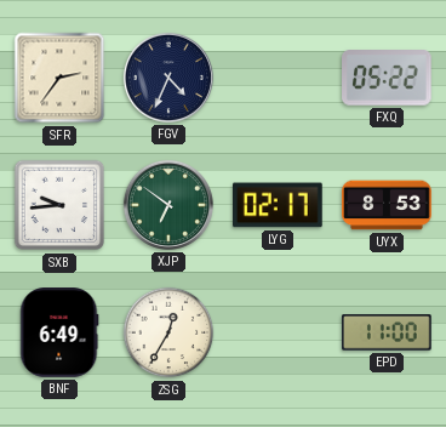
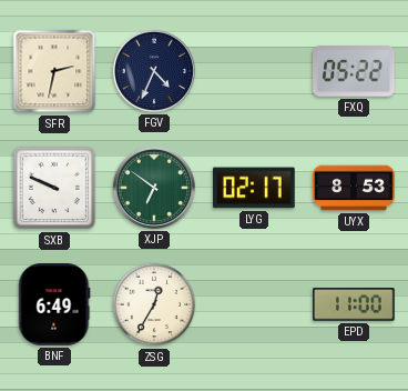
SFR: 2:36 -> 2:32 (54, 71)
SXB: 9:44 -> 9:49 (54, 188)
